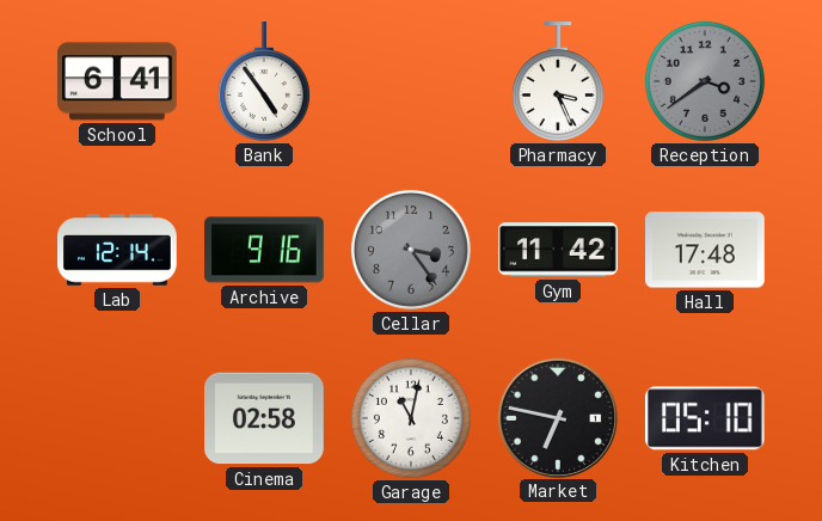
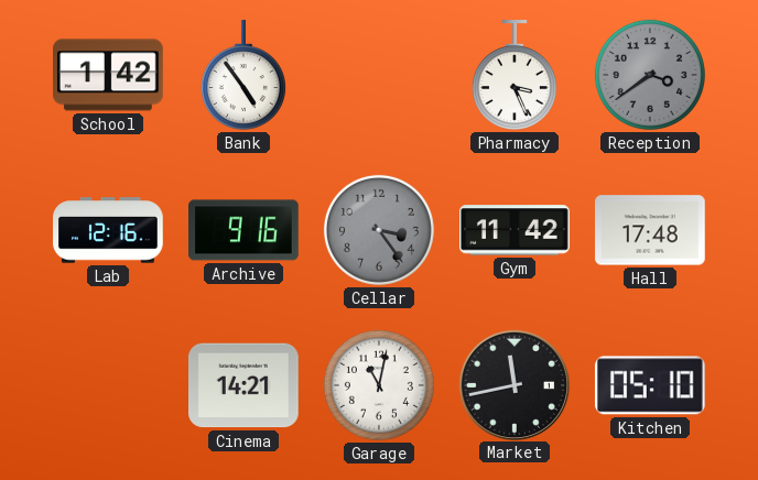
School: 6:41 -> 1:42 (109, 75)
Lab: 12:14 -> 12:16 (109, 230)
Cinema: 02:58 -> 14:21 (245, 385)
Market: 6:47 -> 11:43 (513, 384)
